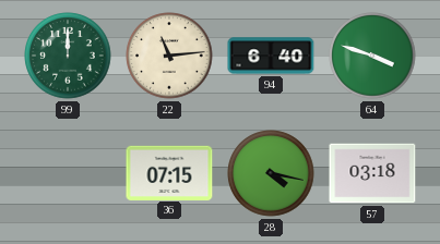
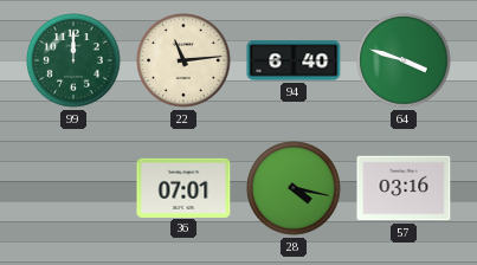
36: 07:15 -> 07:01 (183, 187)
57: 03:18 -> 03:16 (404, 188)
